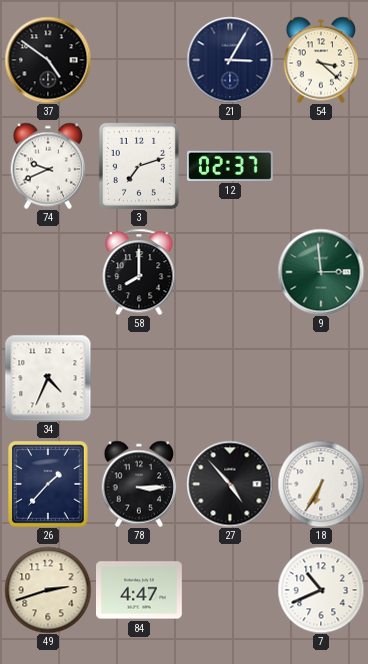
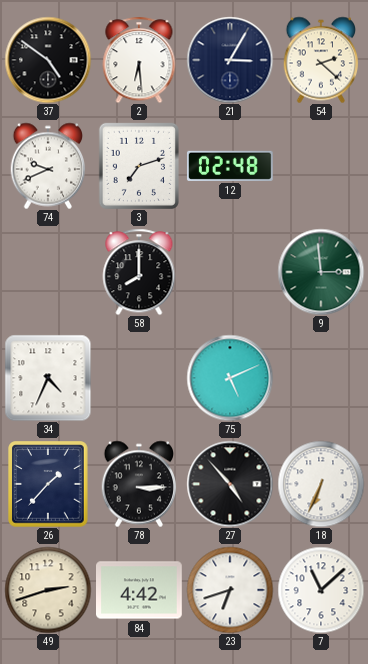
2: none -> 6:29 (139, 60)
54: 3:22 -> 2:22 (321, 60)
12: 02:37 -> 02:48 (230, 166)
75: none -> 5:11 (230, 378)
18: 6:35 -> 6:34 (321, 484)
84: 4:47 -> 4:42 (140, 590)
23: none -> 6:42 (230, 590)
7: 10:41 -> 11:08 (321, 590)
